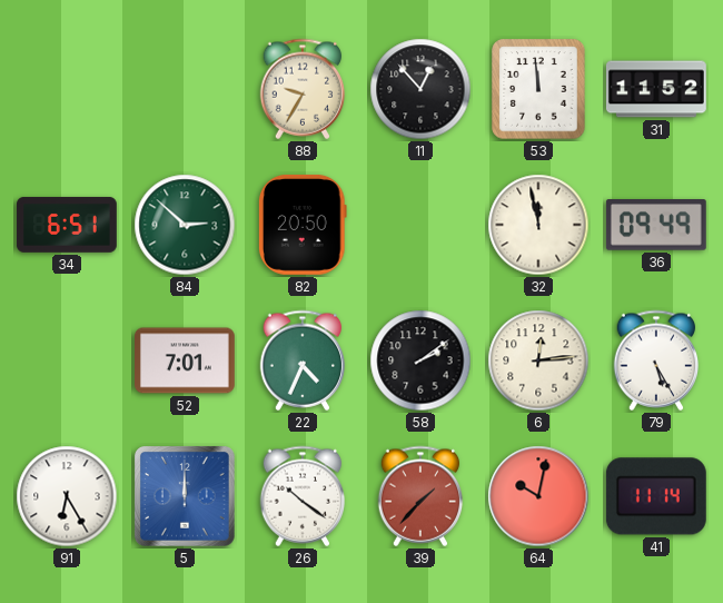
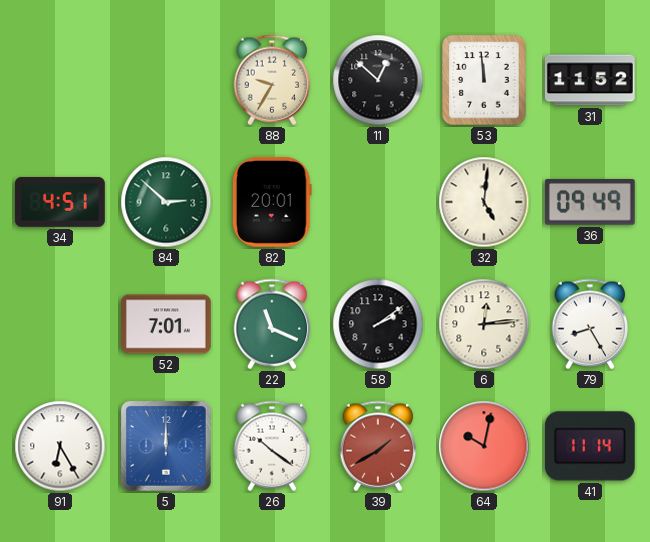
11: 12:53 -> 12:52 (378, 80)
34: 6:51 -> 4:51 (60, 202)
82: 20:50 -> 20:01 (272, 202)
32: 11:58 -> 5:01 (484, 202)
22: 4:34 -> 11:19 (272, 324)
79: 5:25 -> 8:25 (590, 324)
39: 1:37 -> 1:40 (378, 446)
